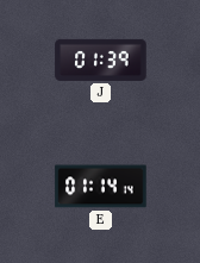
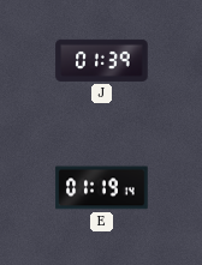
E: 01:14 -> 01:19 (102, 188)
